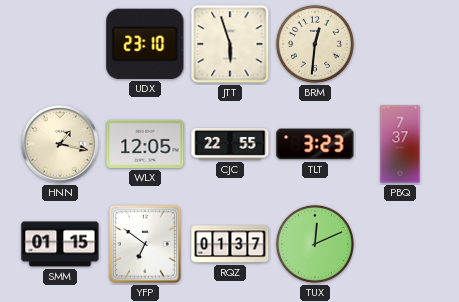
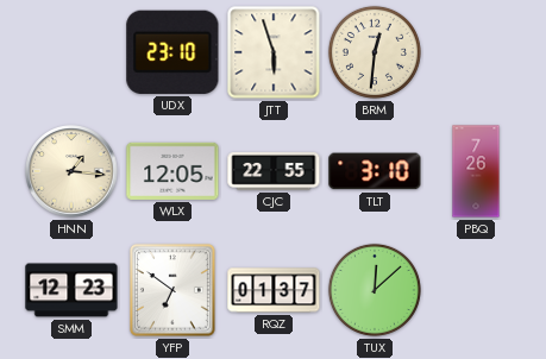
HNN: 1:17 -> 1:16 (71, 171)
TLT: 3:23 -> 3:10 (375, 171)
PBQ: 7:37 -> 7:26 (476, 171)
SMM: 01:15 -> 12:23 (71, 290)
TUX: 12:11 -> 12:08 (375, 290)
